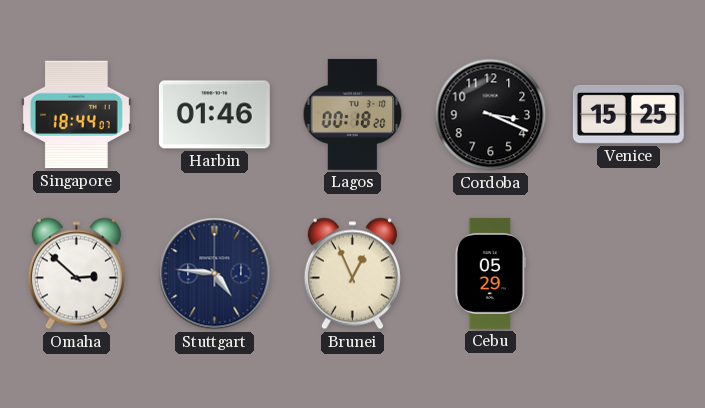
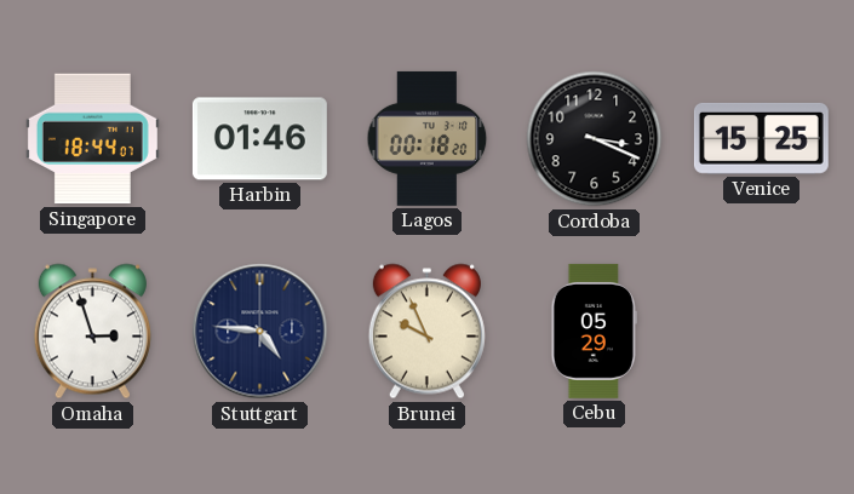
Omaha: 2:52 -> 2:57 (92, 332)
Brunei: 12:56 -> 9:56 (426, 332)
